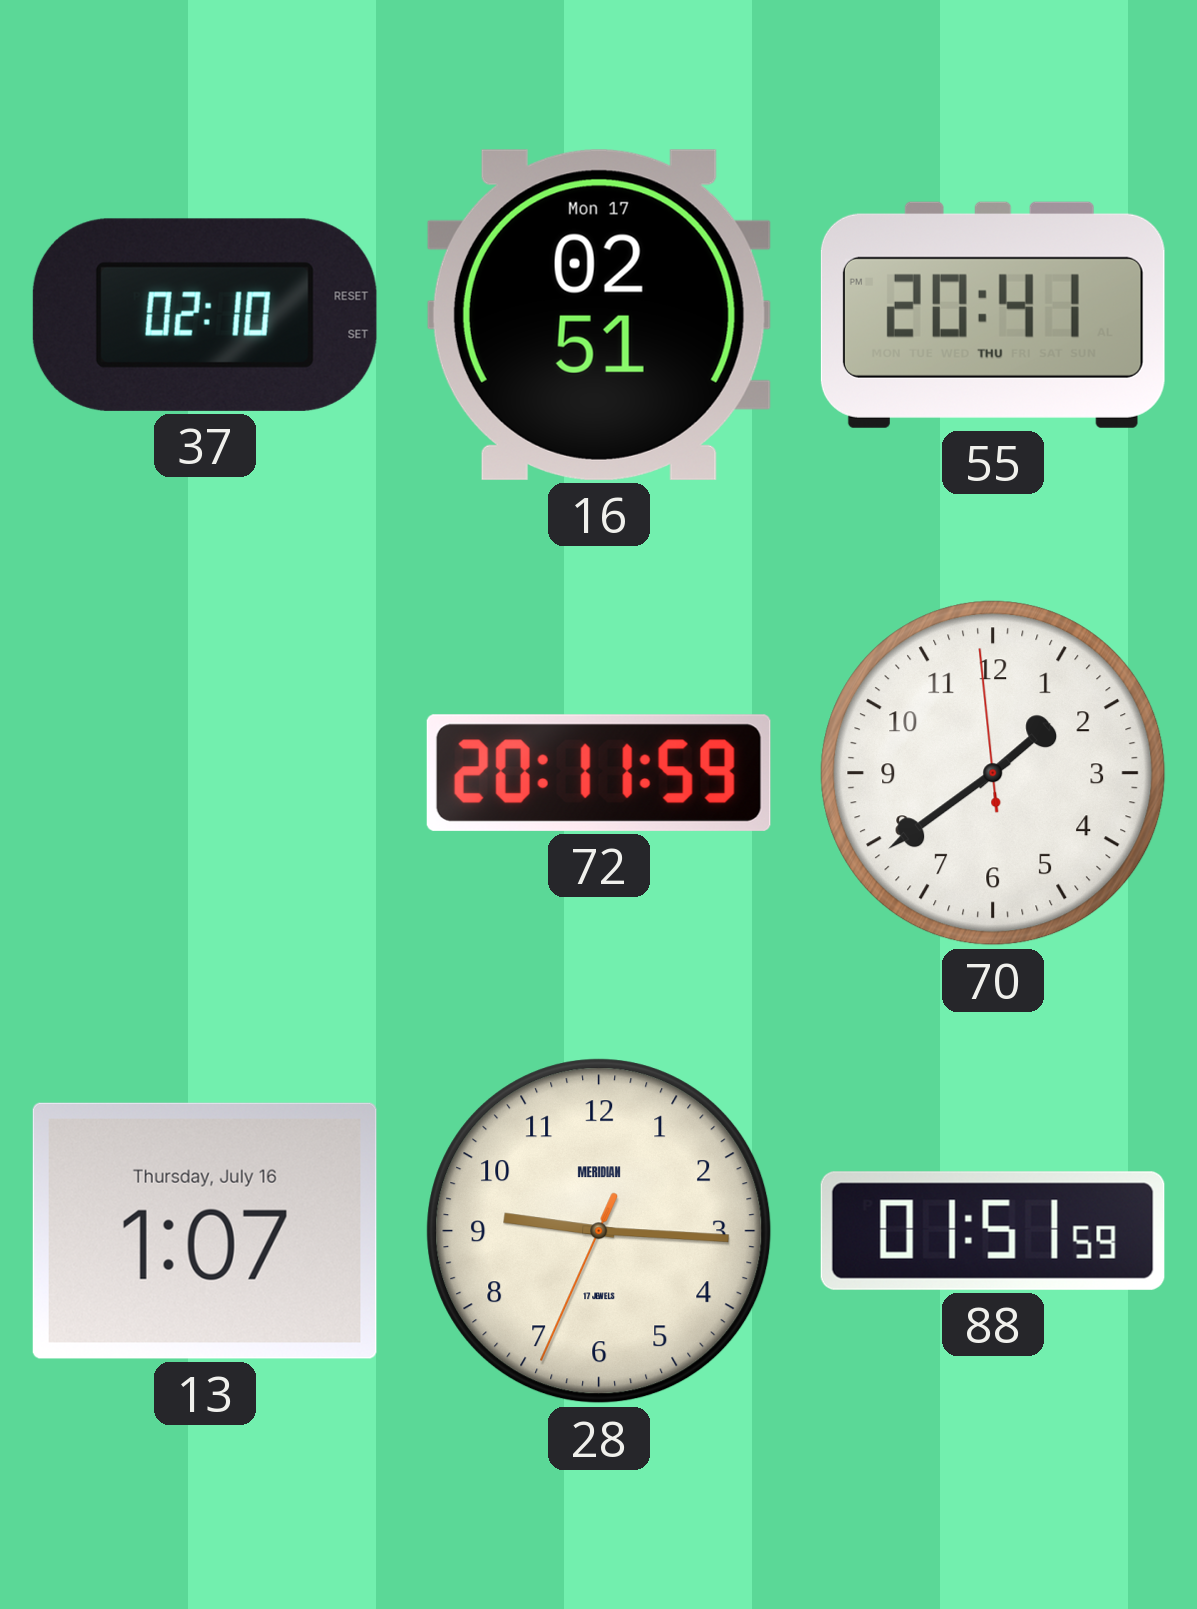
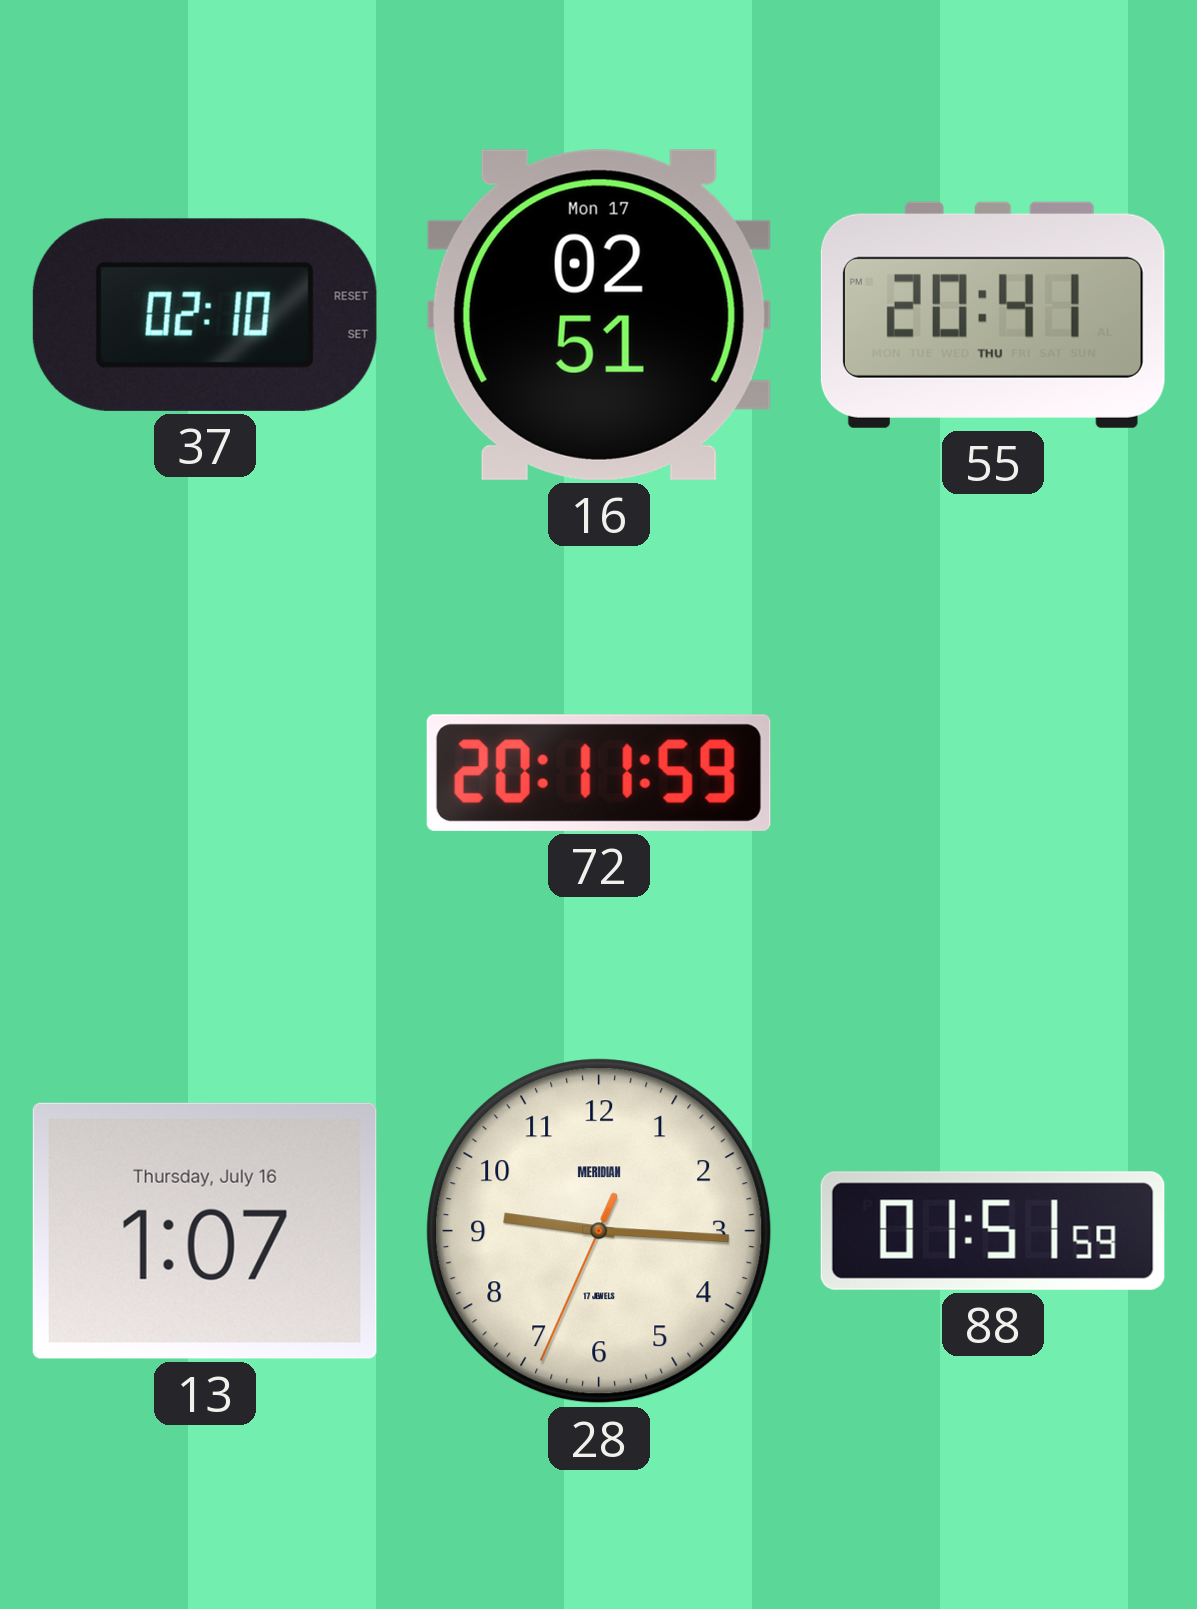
70: 1:38 -> none (993, 773)
